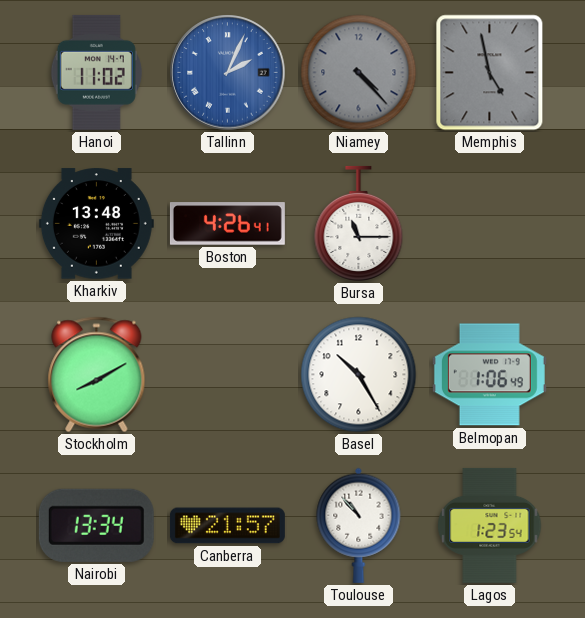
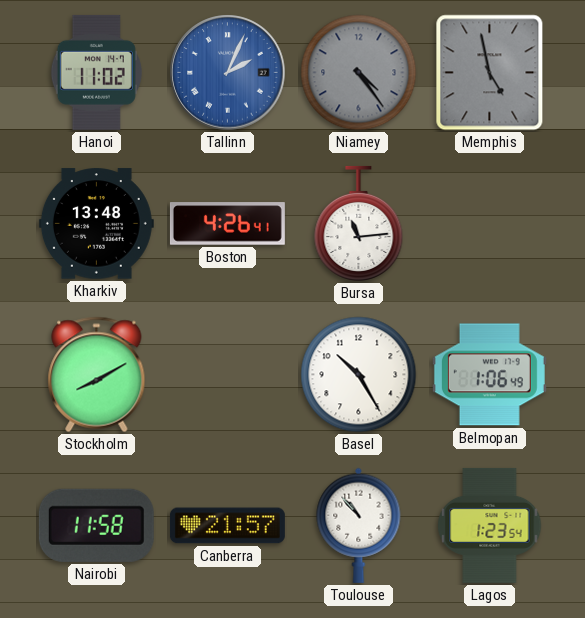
Niamey: 4:23 -> 4:24 (359, 73)
Bursa: 11:15 -> 11:14 (359, 223)
Nairobi: 13:34 -> 11:58 (96, 525)
